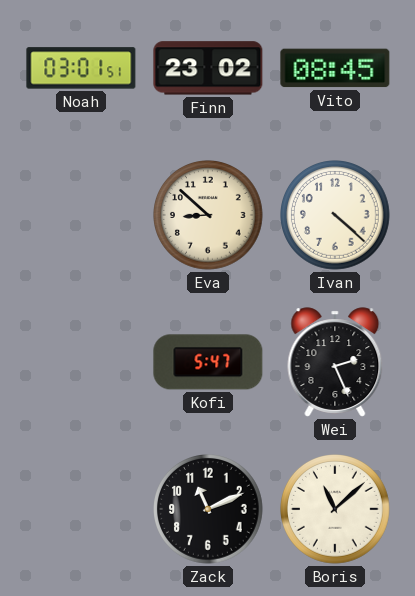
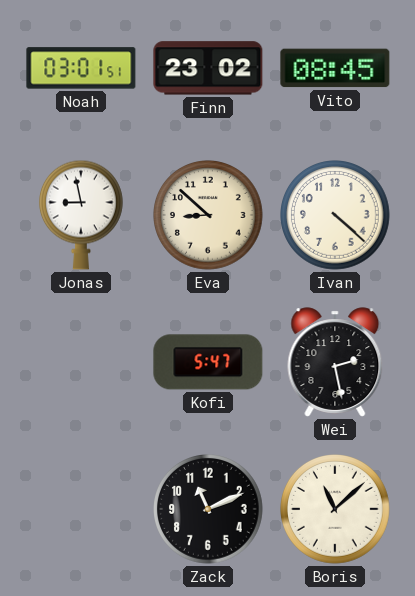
Jonas: none -> 8:58 (81, 215)
Wei: 2:26 -> 2:28 (335, 362)
